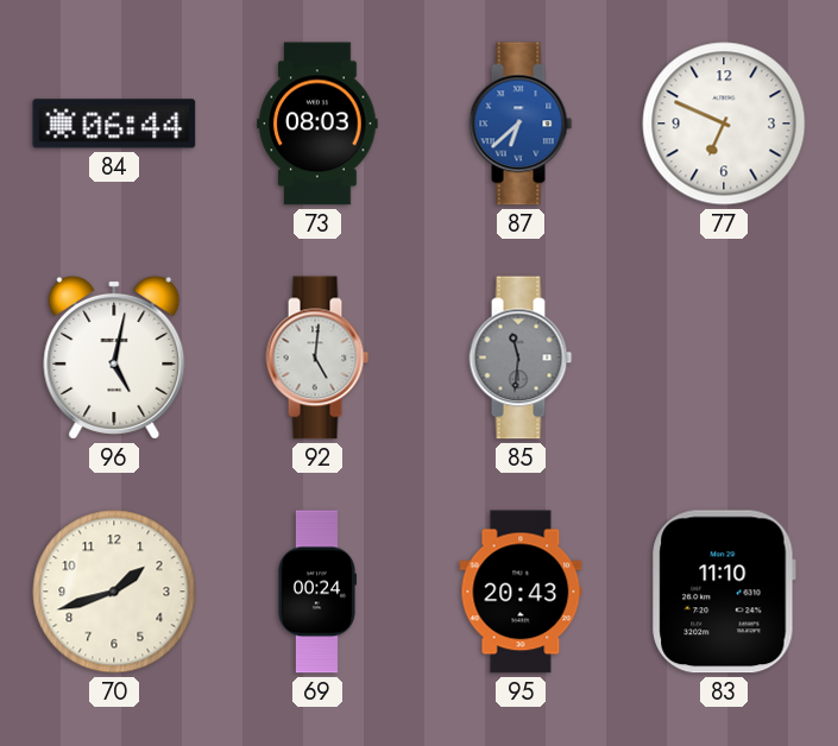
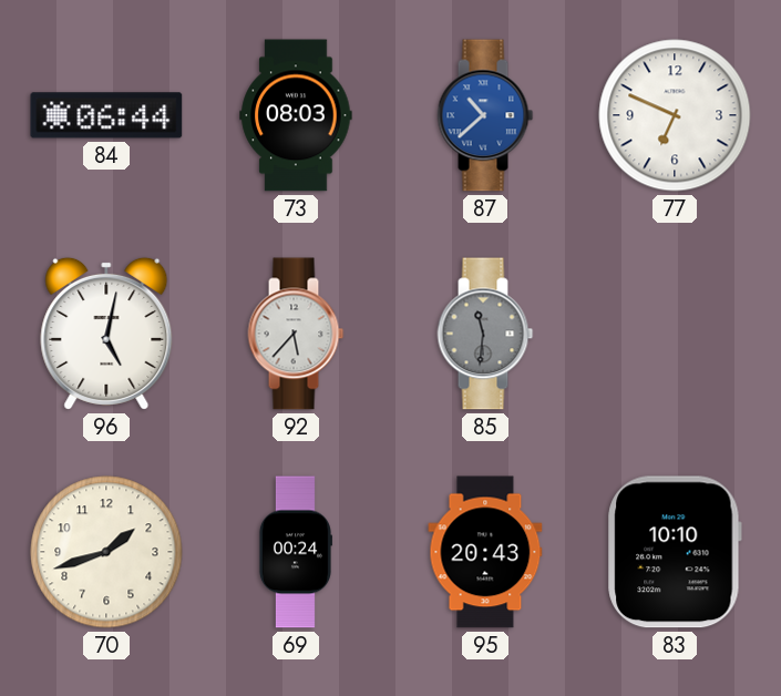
87: 6:38 -> 10:38 (485, 115)
92: 5:01 -> 5:37 (296, 334)
83: 11:10 -> 10:10 (675, 552)
